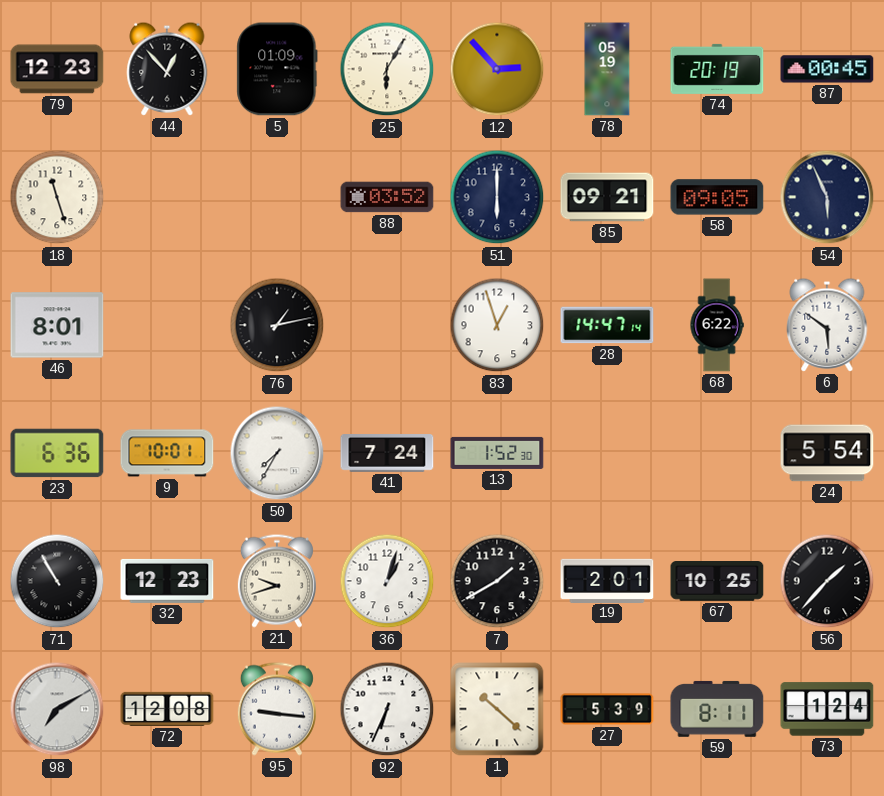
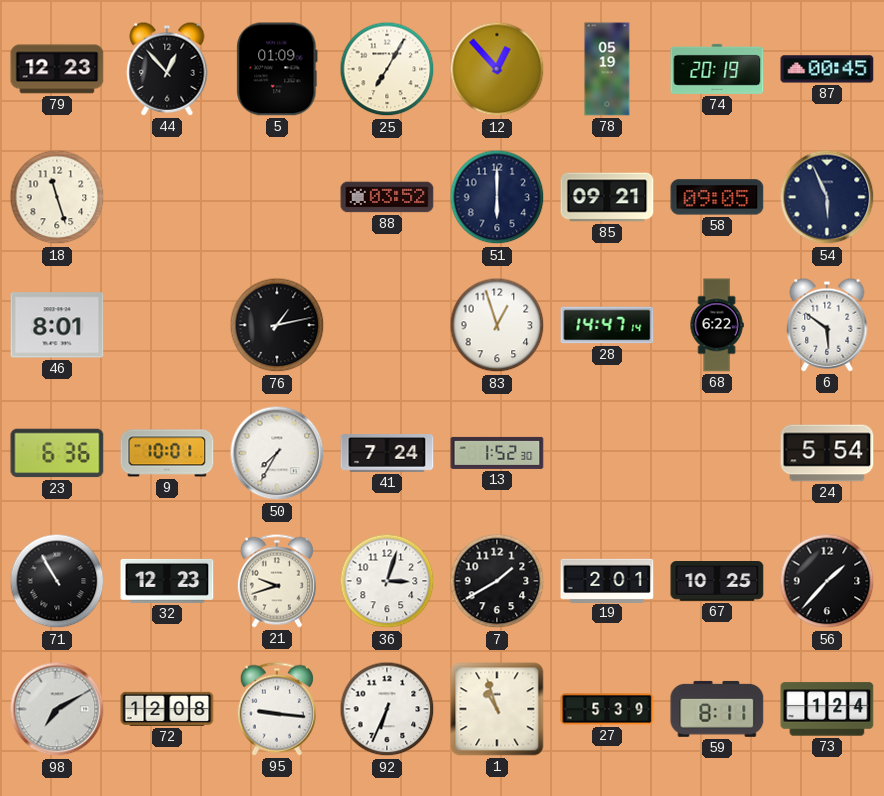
25: 6:05 -> 7:05 (387, 69)
12: 2:53 -> 12:53 (497, 69)
36: 1:03 -> 3:03 (387, 581)
1: 10:22 -> 10:57 (497, 709)
